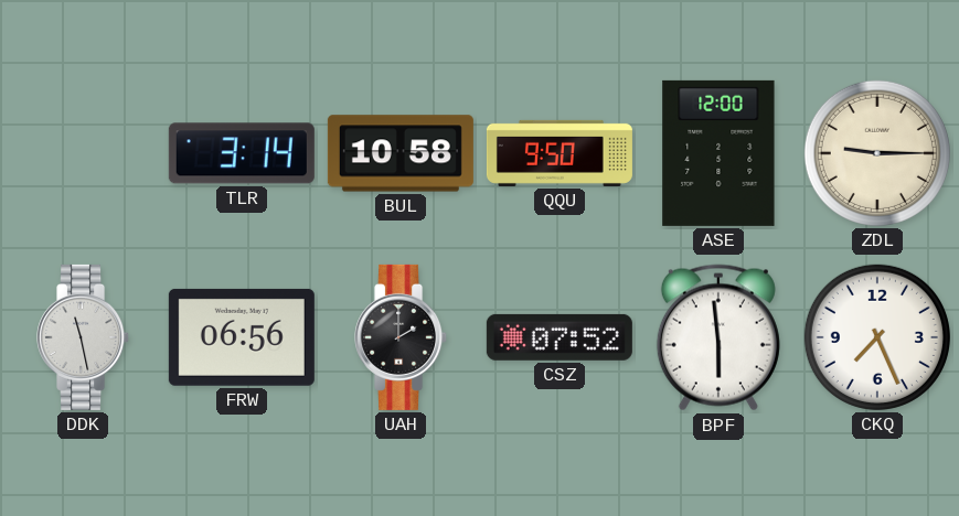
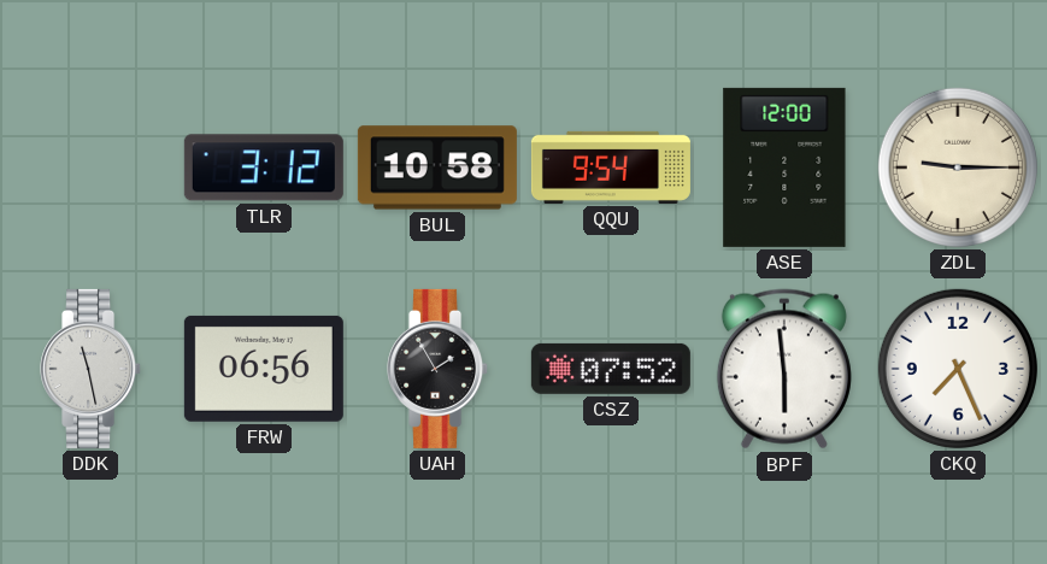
TLR: 3:14 -> 3:12 (264, 168)
QQU: 9:50 -> 9:54 (611, 168)
UAH: 2:00 -> 1:55 (439, 369)
